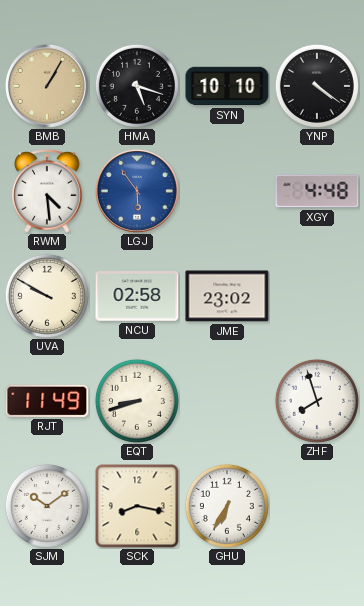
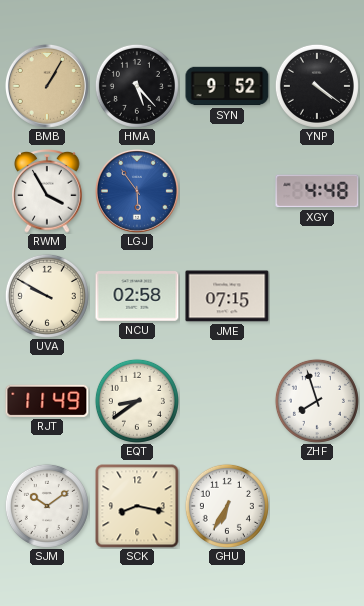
HMA: 5:18 -> 5:23 (137, 86)
SYN: 10:10 -> 9:52 (227, 86)
RWM: 4:29 -> 3:55 (47, 192)
JME: 23:02 -> 07:15 (227, 296)
EQT: 8:42 -> 8:39 (137, 401)
